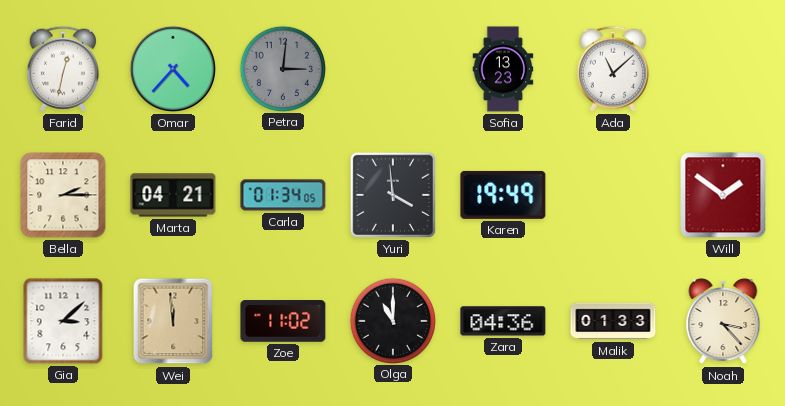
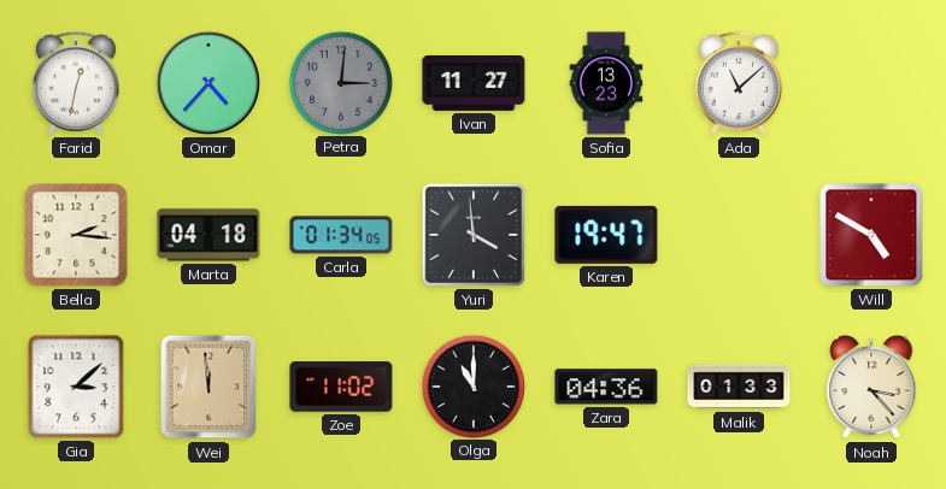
Ivan: none -> 11:27 (474, 83)
Bella: 2:15 -> 2:16 (76, 235)
Marta: 04:21 -> 04:18 (208, 235)
Karen: 19:49 -> 19:47 (606, 235)
Will: 1:51 -> 4:50 (871, 235)
